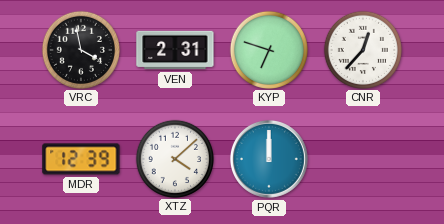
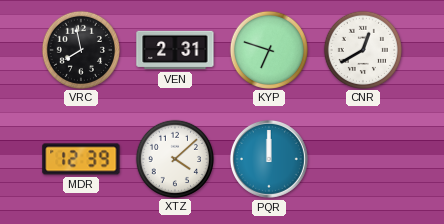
VRC: 3:58 -> 7:58 (80, 49)
CNR: 12:37 -> 12:40 (362, 49)
